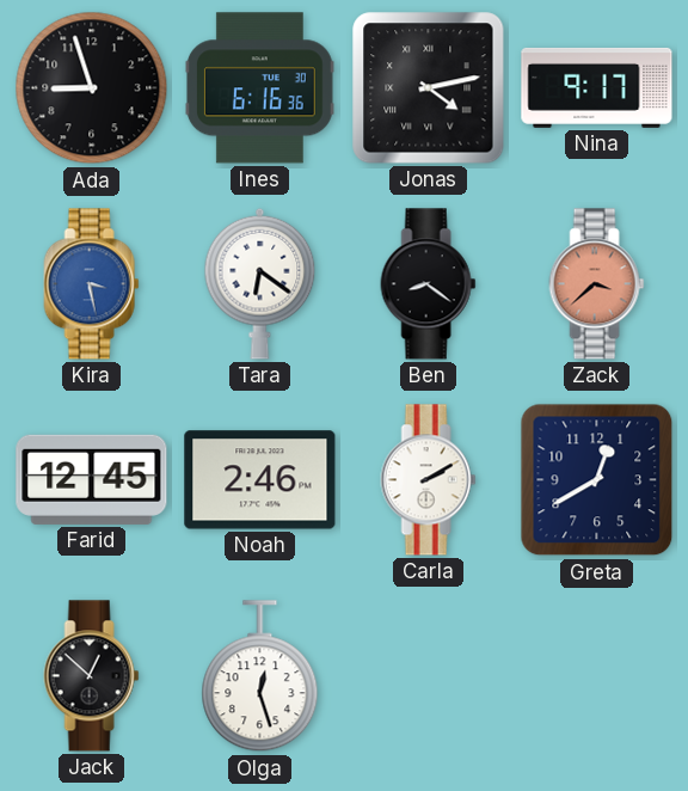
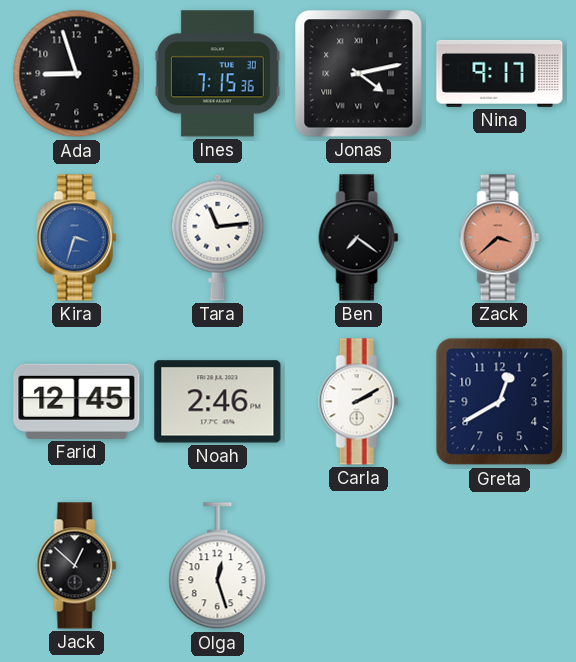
Ines: 6:16 -> 7:15 (217, 74)
Kira: 3:28 -> 3:33 (77, 238)
Tara: 6:21 -> 11:14 (218, 237)
Ben: 8:21 -> 7:21 (359, 238)
